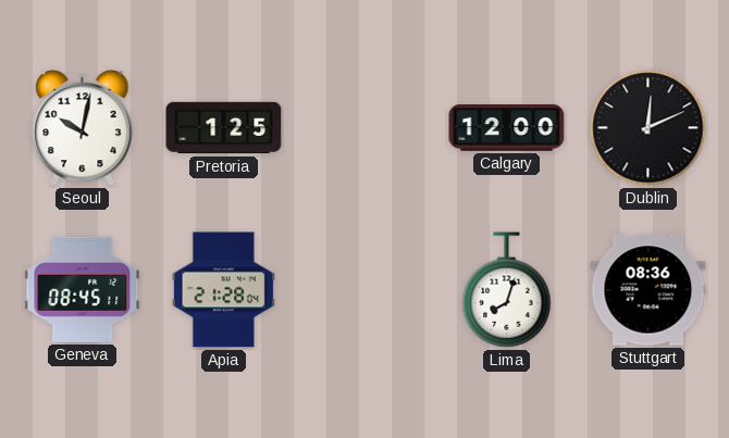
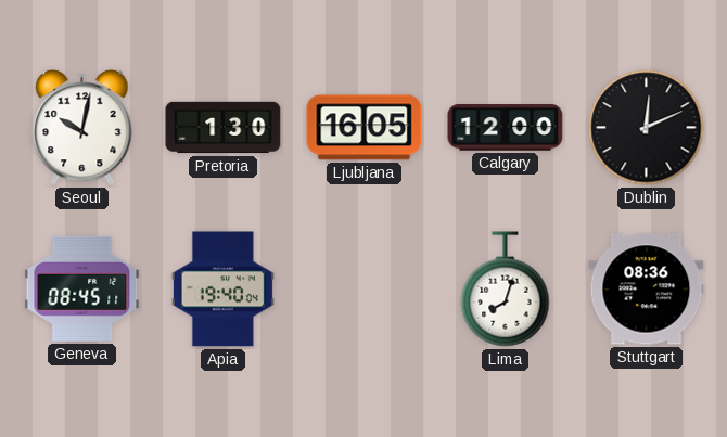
Pretoria: 1:25 -> 1:30 (224, 128)
Ljubljana: none -> 16:05 (365, 128)
Apia: 21:28 -> 19:40 (222, 290)
